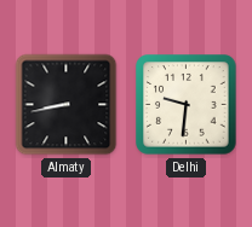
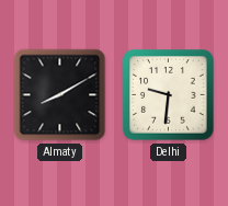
Almaty: 8:43 -> 8:10 (60, 95)
